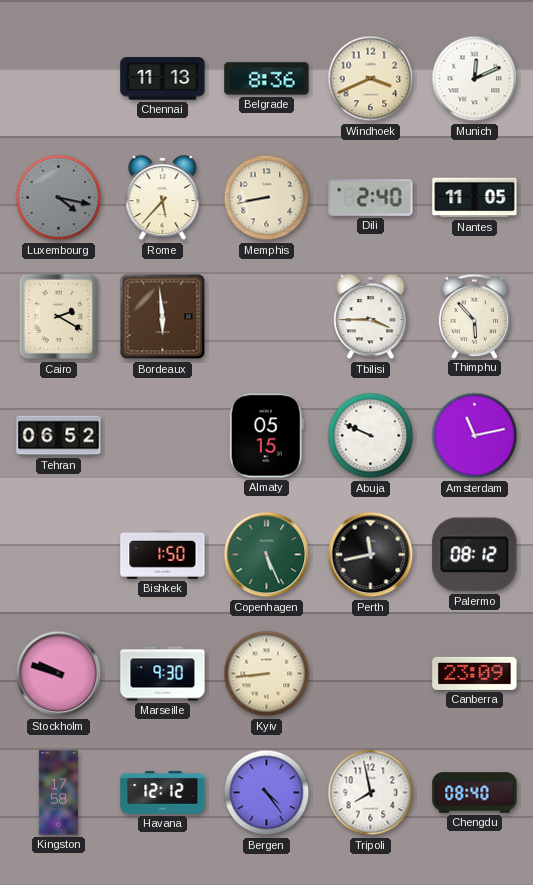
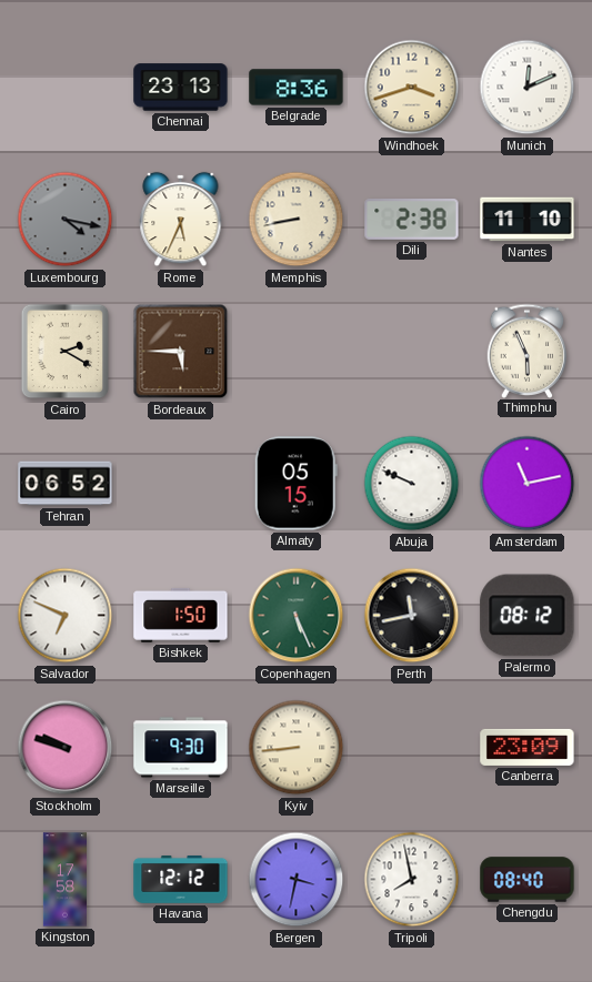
Chennai: 11:13 -> 23:13 (181, 88)
Windhoek: 3:41 -> 3:42 (412, 88)
Rome: 5:37 -> 5:34 (181, 220)
Dili: 2:40 -> 2:38 (412, 220)
Nantes: 11:05 -> 11:10 (528, 220)
Bordeaux: 5:59 -> 5:45 (181, 352)
Tbilisi: 3:45 -> none (371, 317)
Thimphu: 5:53 -> 5:56 (528, 351)
Salvador: none -> 6:49 (66, 616)
Bergen: 4:24 -> 3:32 (297, 880)
